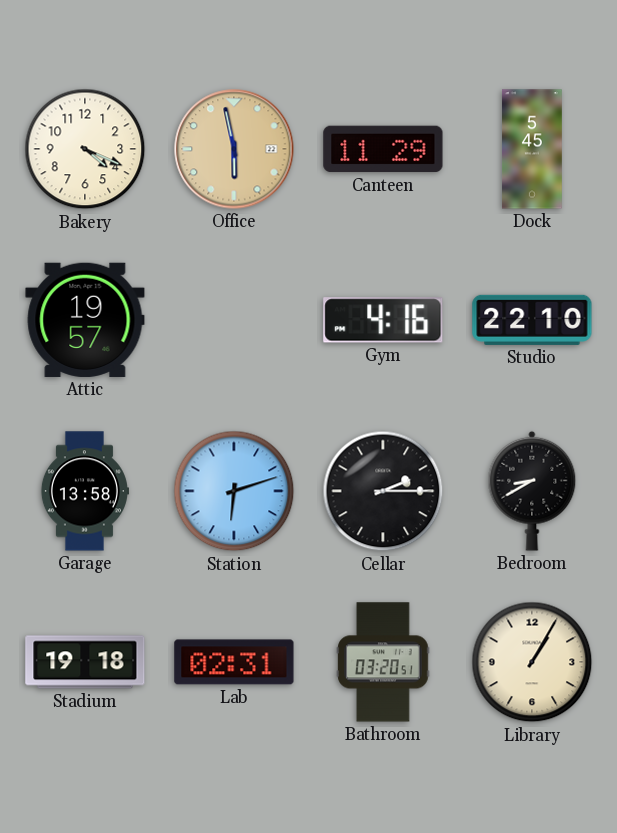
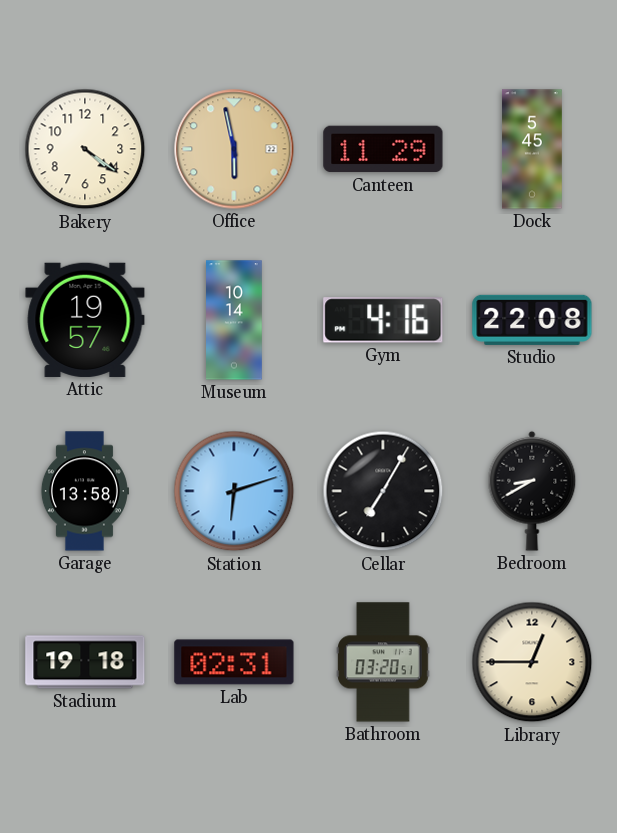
Bakery: 4:19 -> 4:21 (85, 149)
Museum: none -> 10:14 (235, 320)
Studio: 22:10 -> 22:08 (532, 320)
Cellar: 2:15 -> 7:05 (383, 491)
Library: 1:05 -> 12:45 (532, 662)
